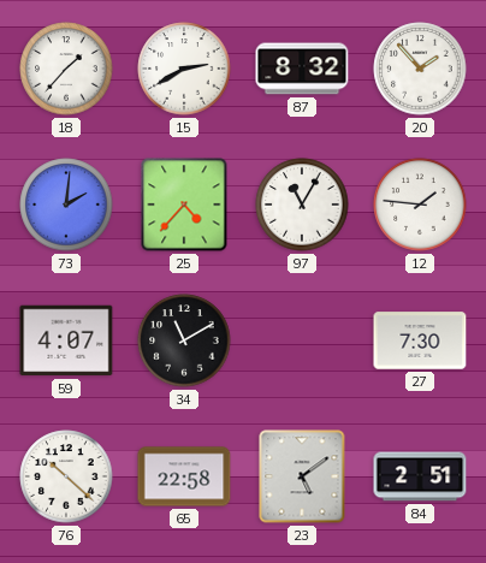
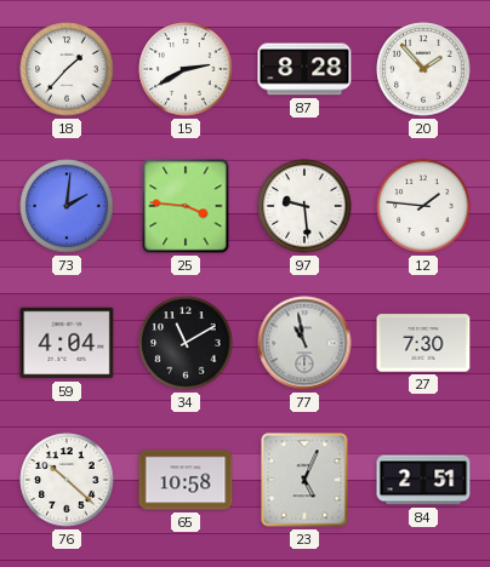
87: 8:32 -> 8:28 (304, 69)
25: 4:37 -> 3:46 (186, 206)
97: 11:05 -> 9:29 (304, 206)
59: 4:07 -> 4:04 (67, 343)
77: none -> 10:58 (304, 343)
65: 22:58 -> 10:58 (186, 480)
23: 5:09 -> 5:04 (304, 480)
